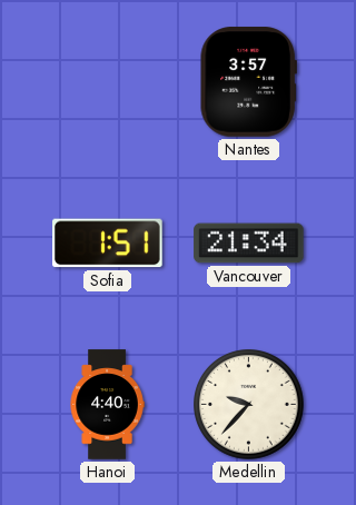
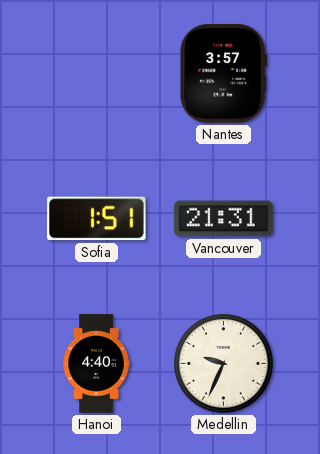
Vancouver: 21:34 -> 21:31 (224, 219)
Medellin: 9:37 -> 9:34 (224, 364)
